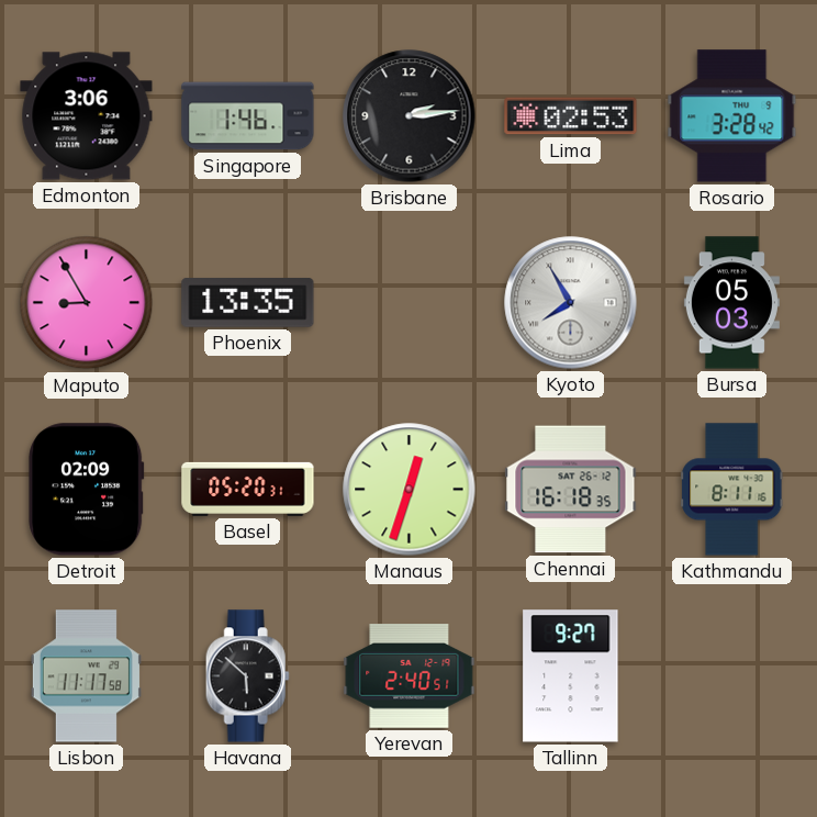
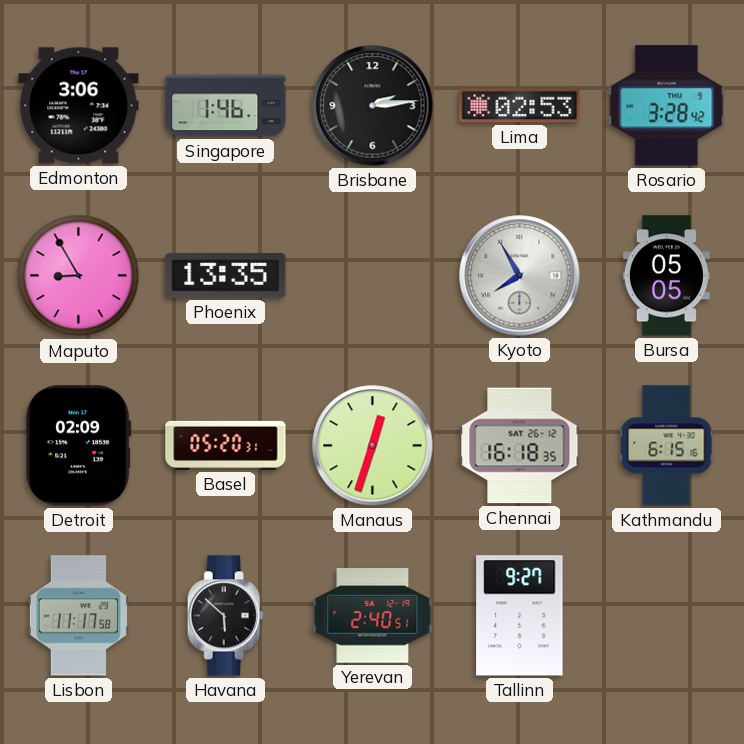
Bursa: 05:03 -> 05:05 (666, 276)
Kathmandu: 8:11 -> 6:15 (667, 446)
